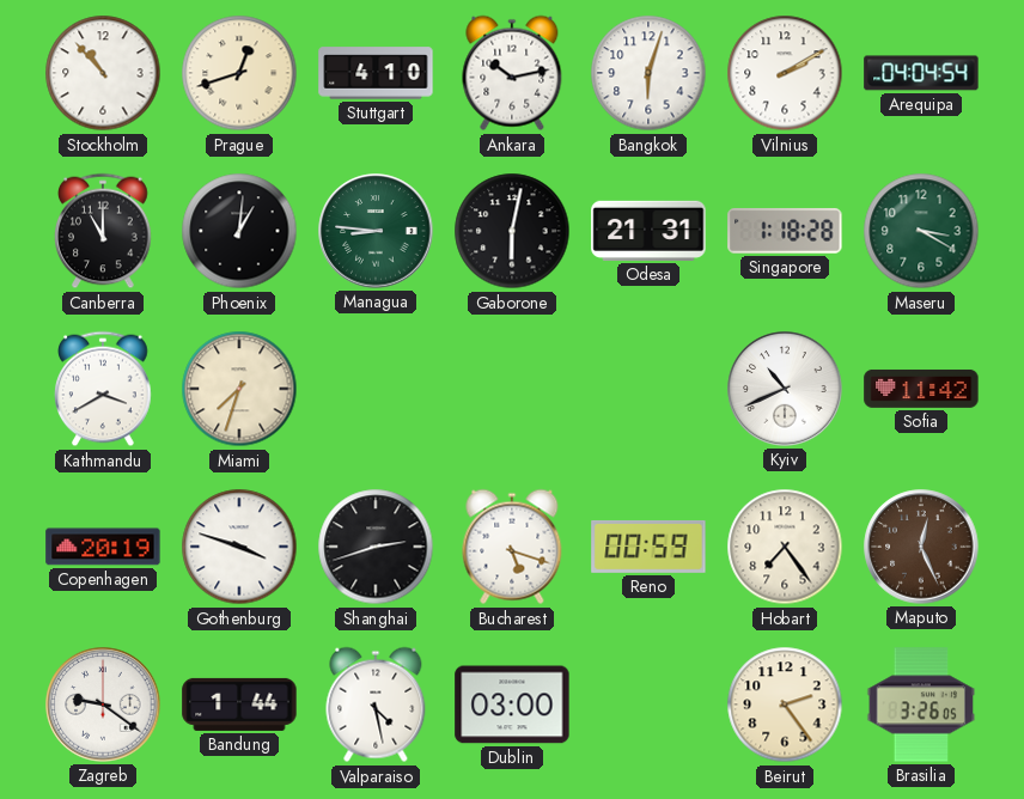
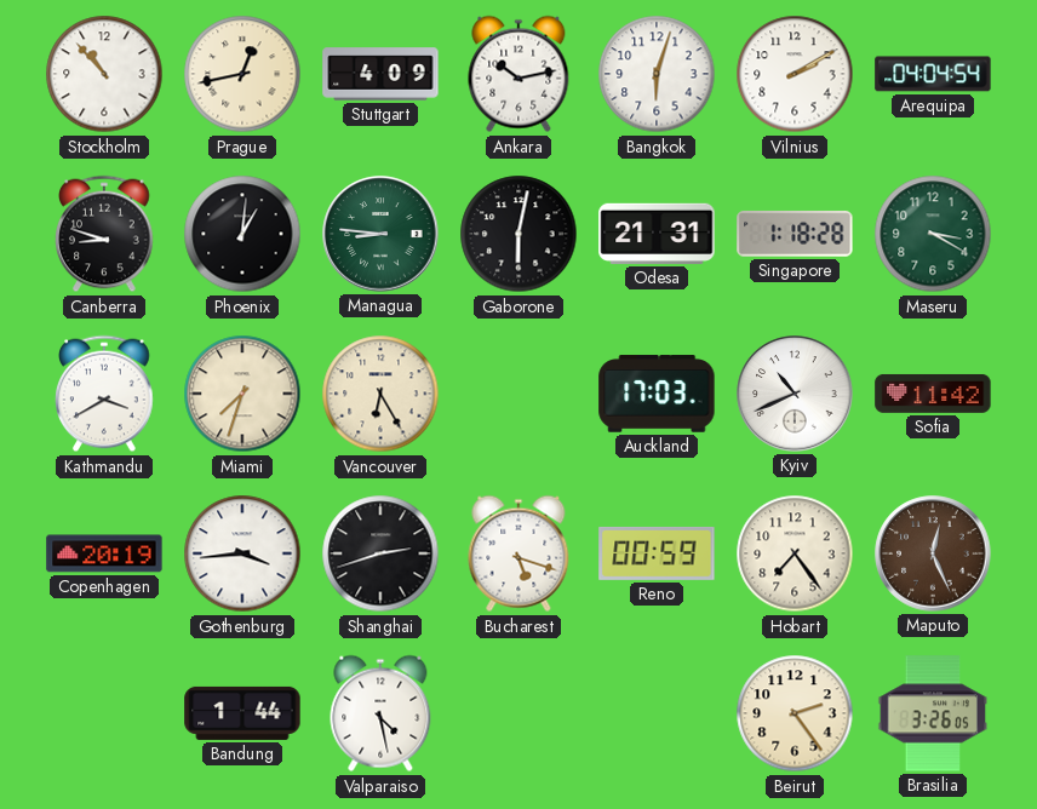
Prague: 12:42 -> 12:43 (242, 74)
Stuttgart: 4:10 -> 4:09 (380, 74)
Canberra: 11:00 -> 8:48 (104, 234)
Vancouver: none -> 6:25 (380, 394)
Auckland: none -> 17:03 (657, 394)
Gothenburg: 3:48 -> 3:44 (242, 553)
Zagreb: 9:21 -> none (103, 705)
Dublin: 03:00 -> none (512, 705)
